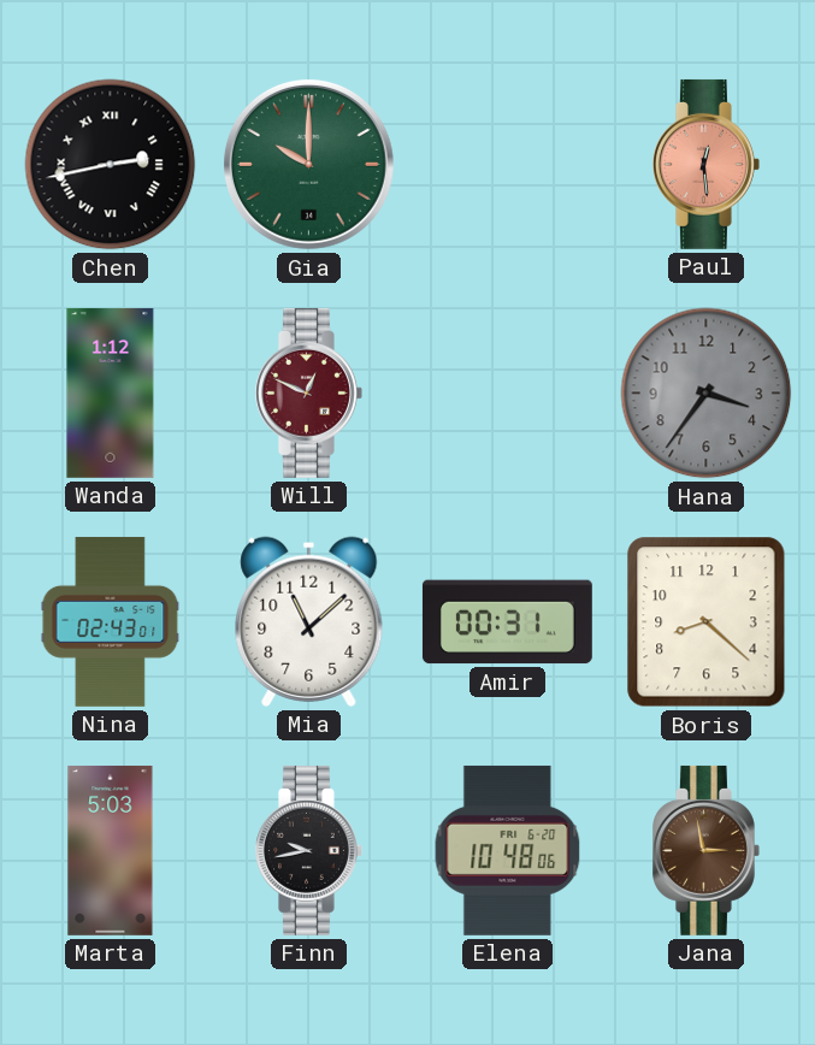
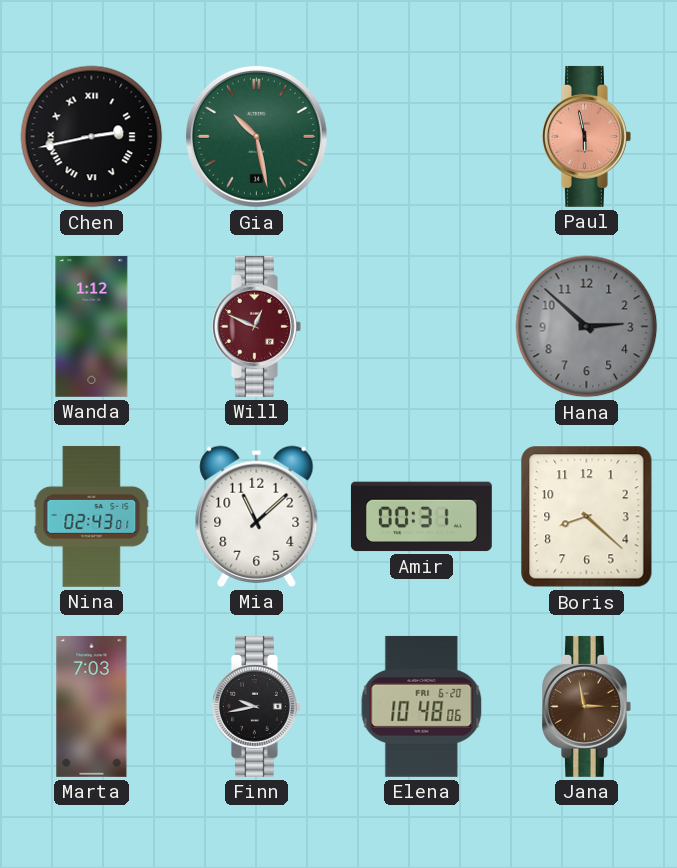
Gia: 10:00 -> 10:28 (256, 136)
Paul: 12:29 -> 5:58 (587, 136)
Hana: 3:36 -> 2:52 (587, 327)
Marta: 5:03 -> 7:03 (92, 706)
